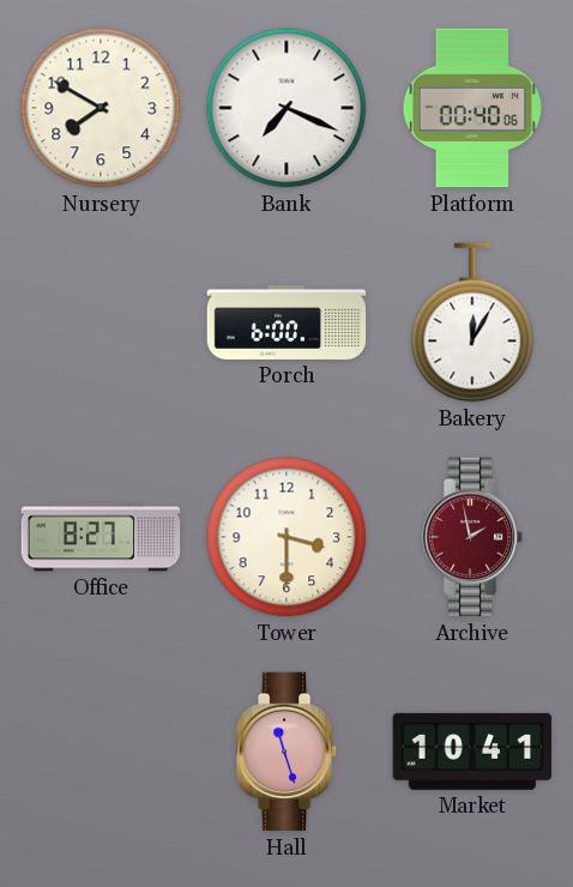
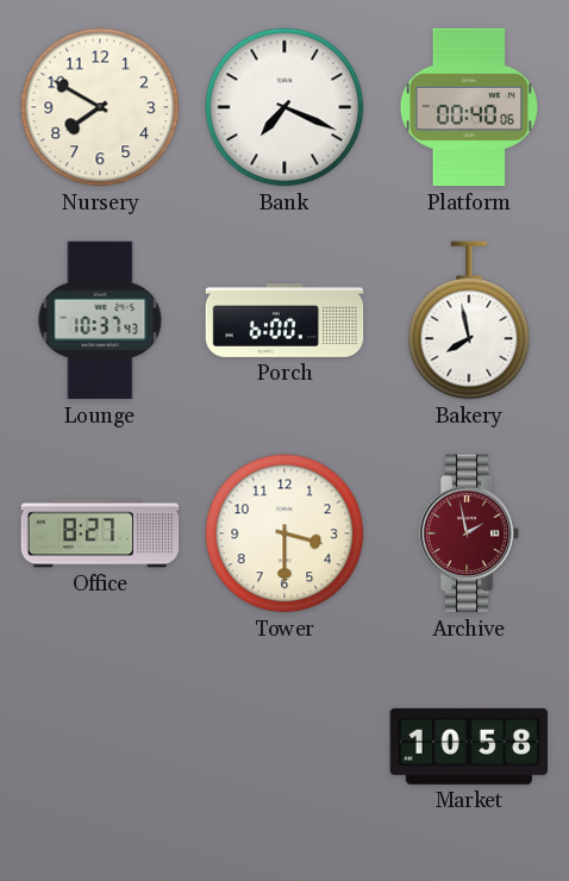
Lounge: none -> 10:37 (100, 320)
Bakery: 12:05 -> 7:58 (469, 320)
Hall: 11:27 -> none (286, 752)
Market: 10:41 -> 10:58 (469, 746)
